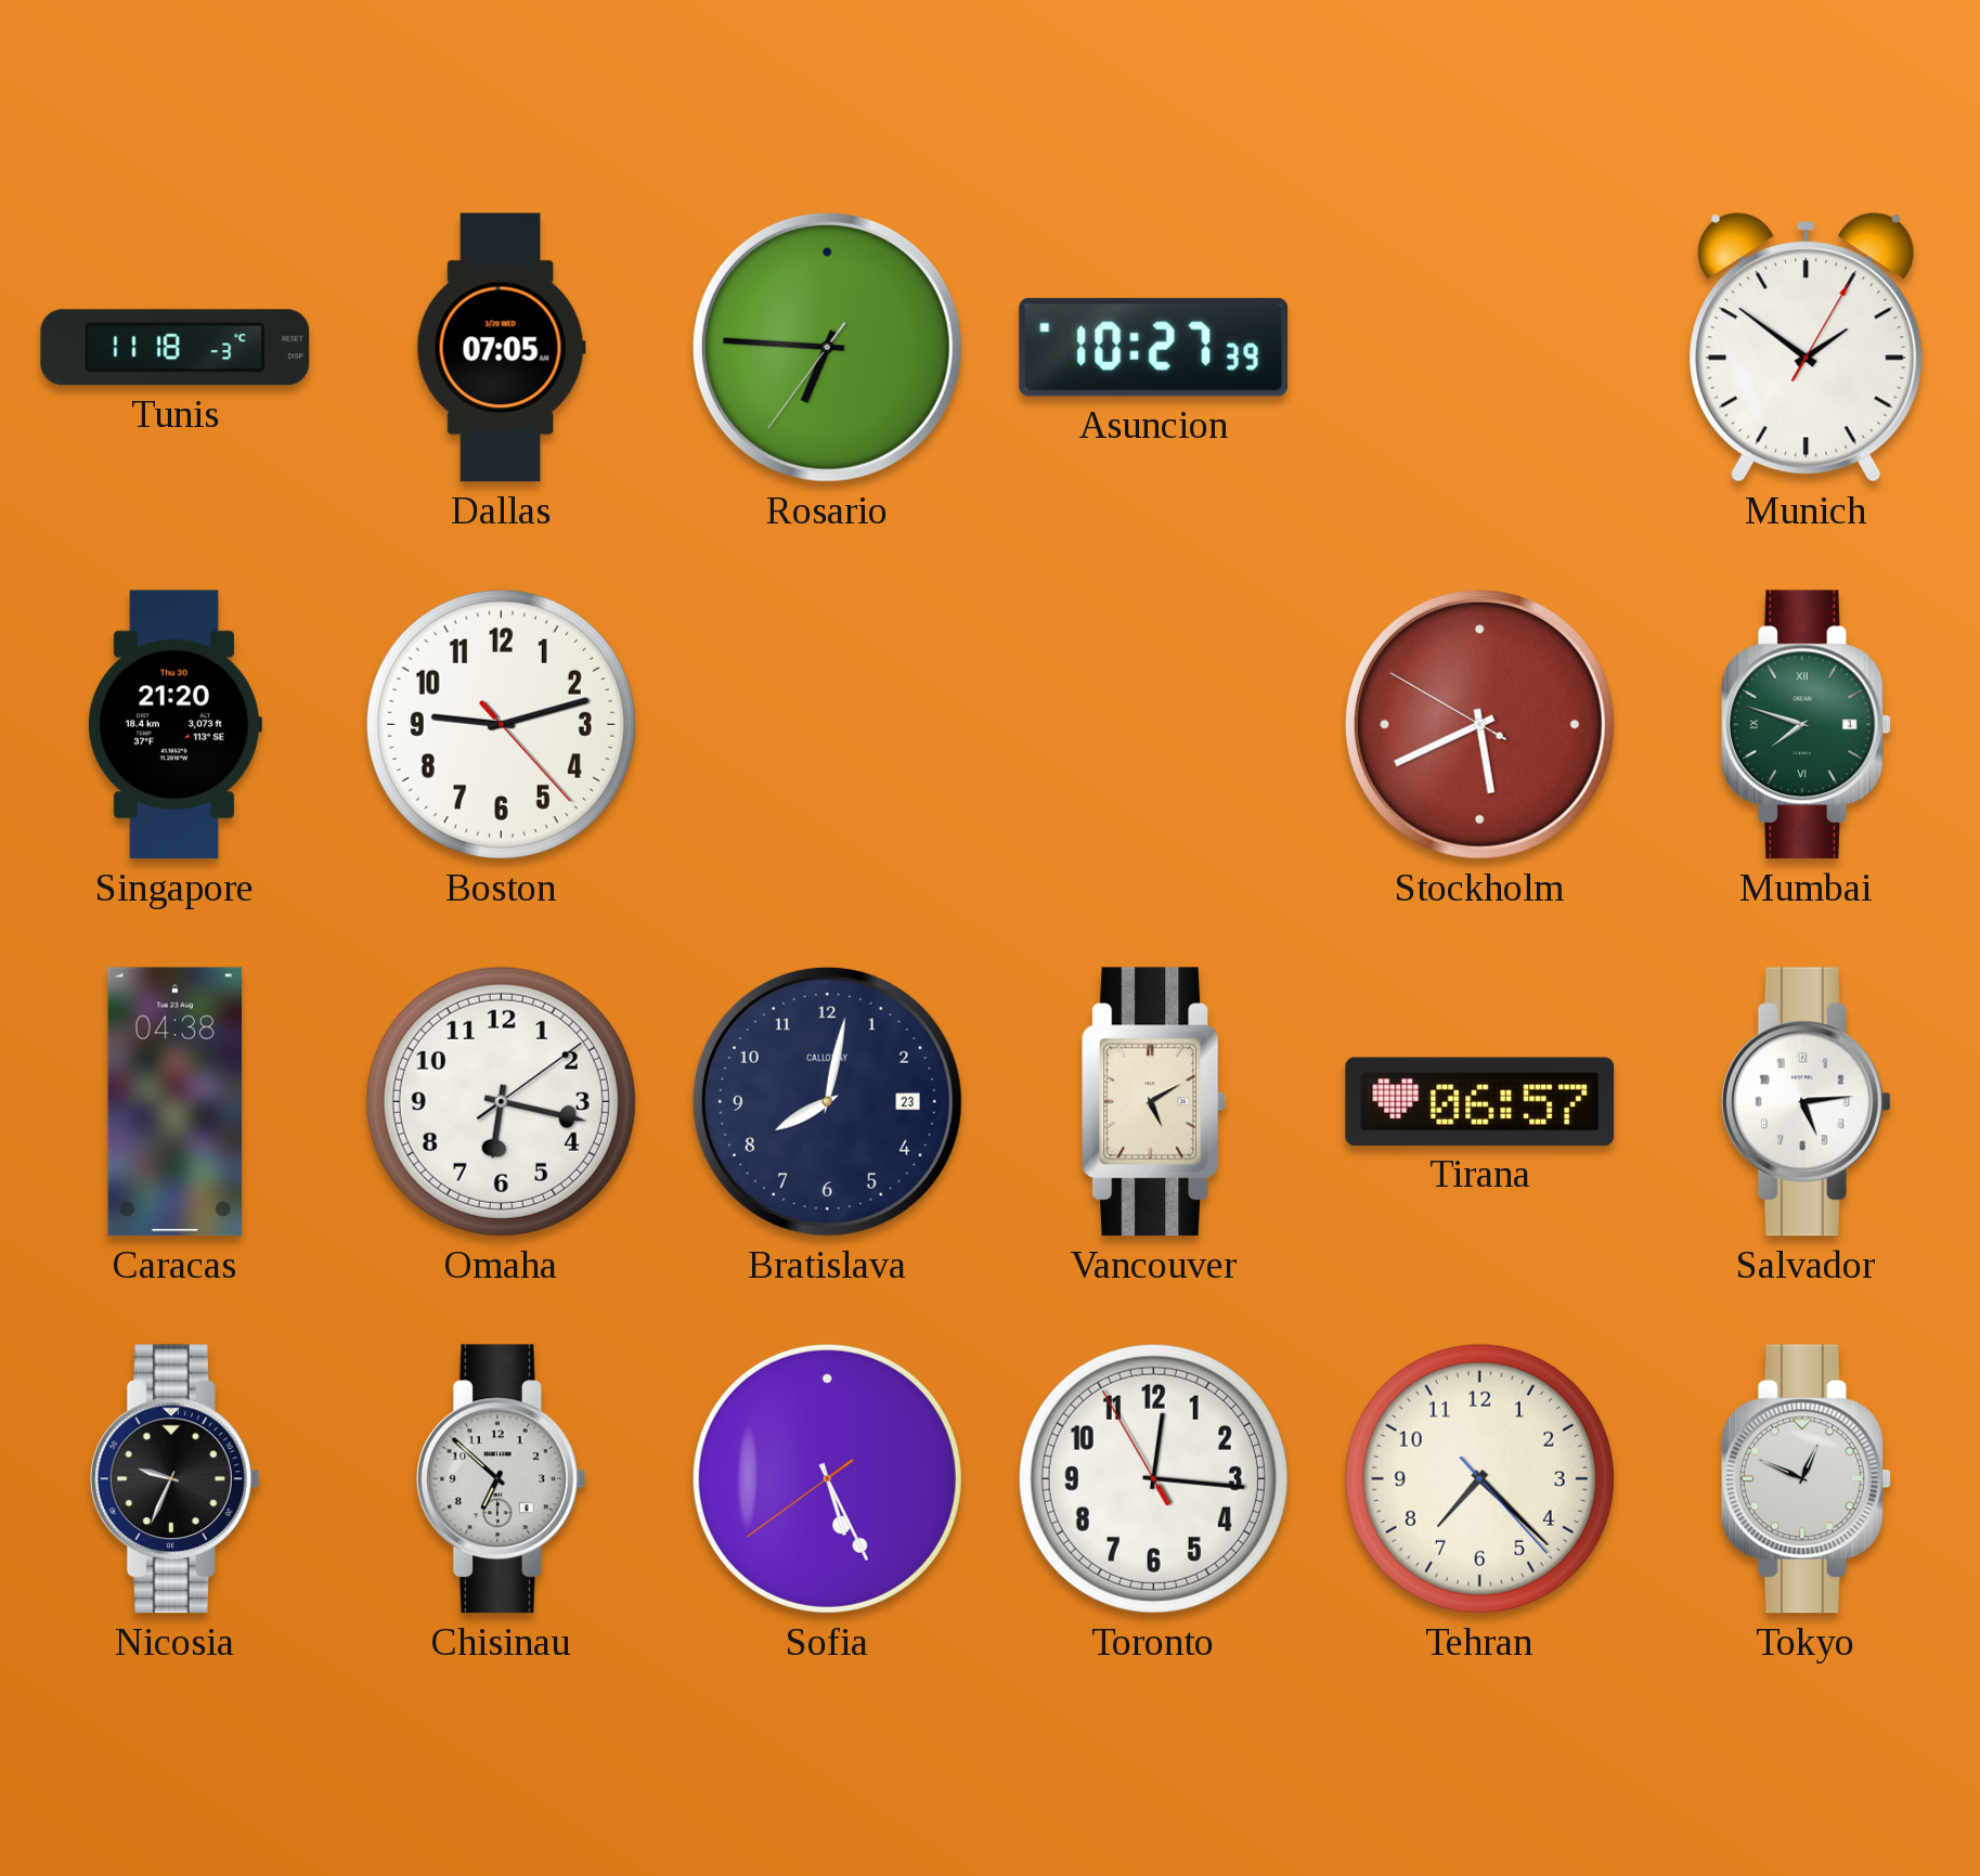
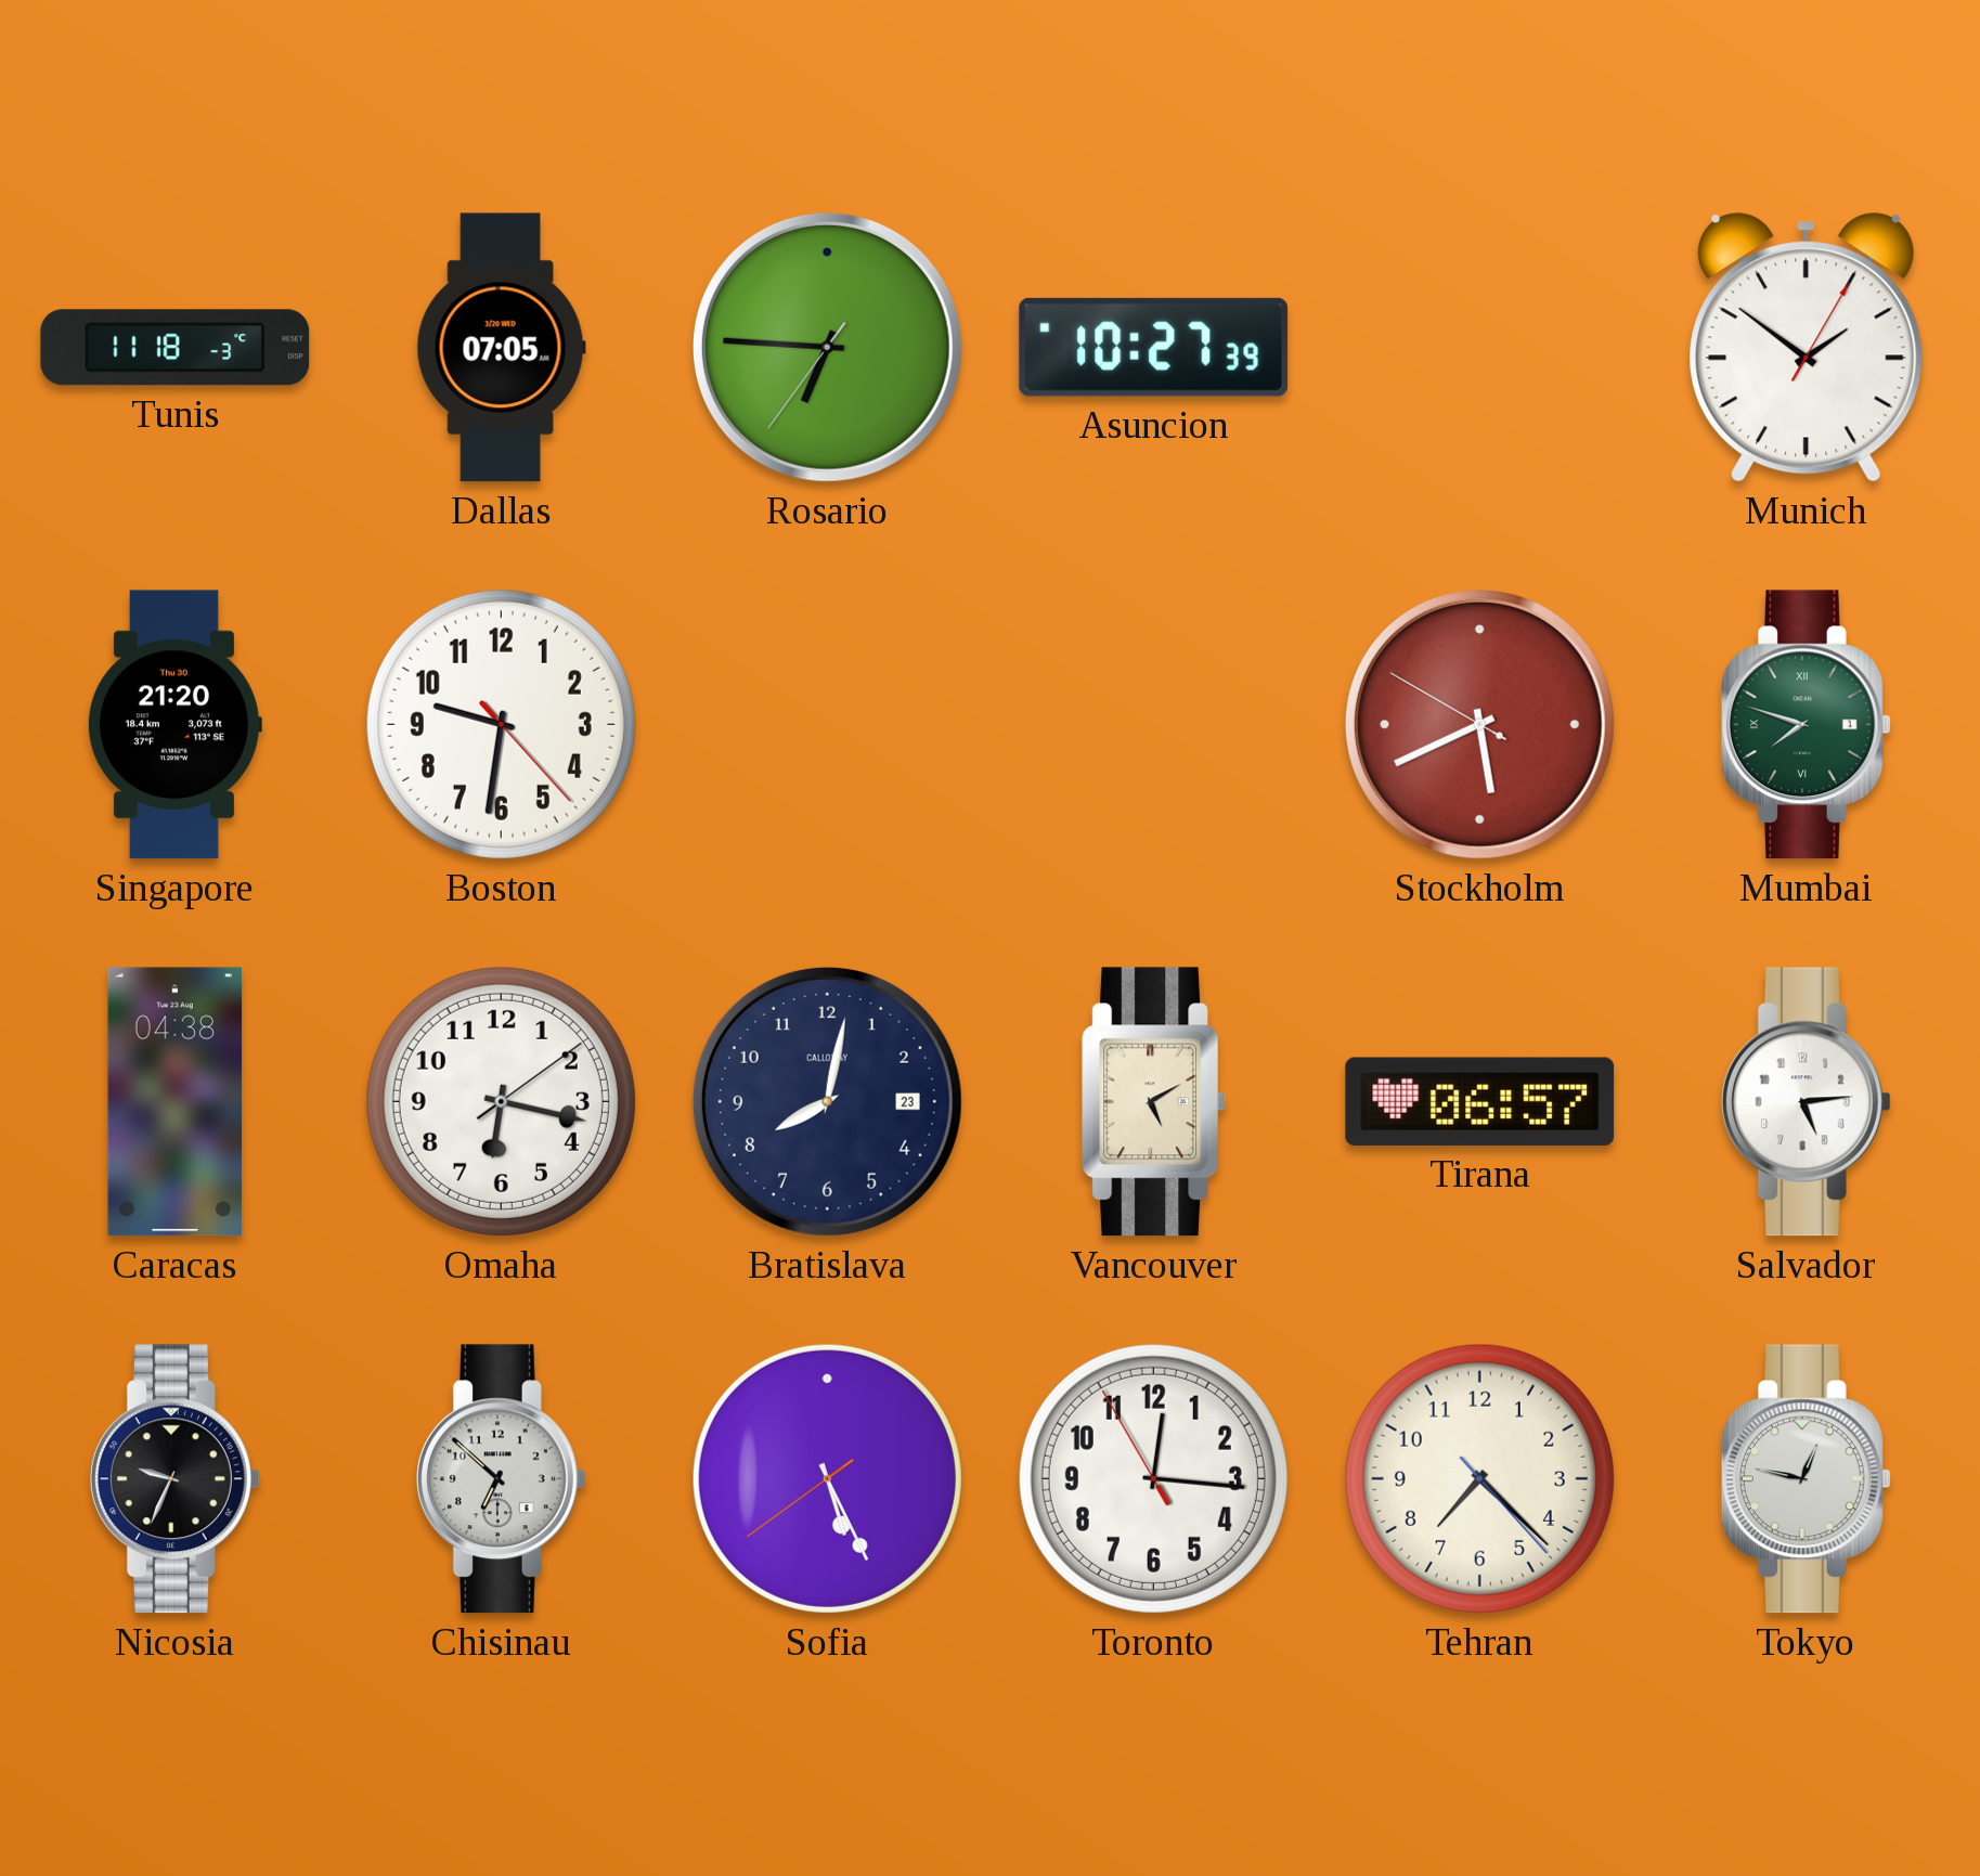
Boston: 9:12 -> 9:31 (501, 724)
Tokyo: 12:49 -> 12:47 (1806, 1479)
